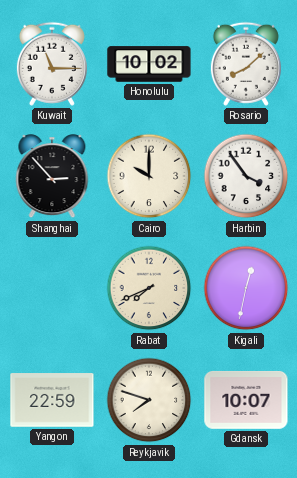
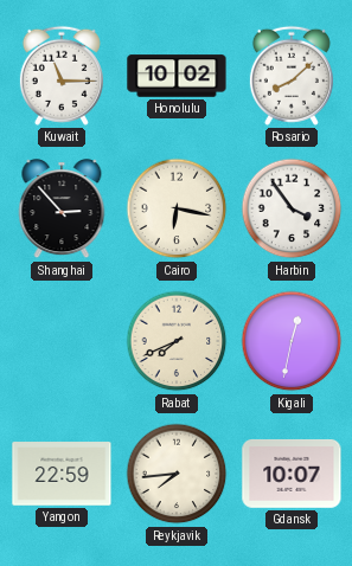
Cairo: 10:00 -> 6:17 (177, 208)
Reykjavik: 7:48 -> 7:44 (177, 474)
